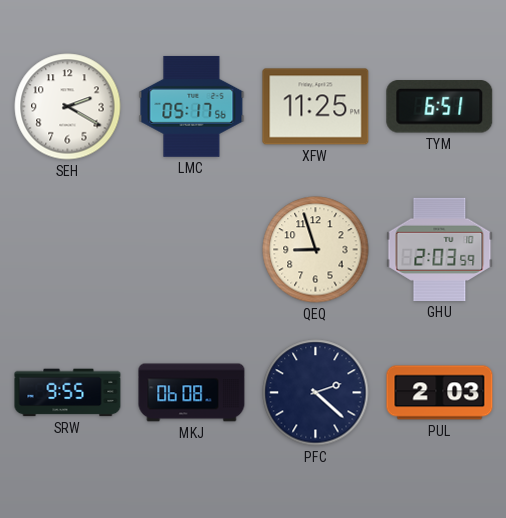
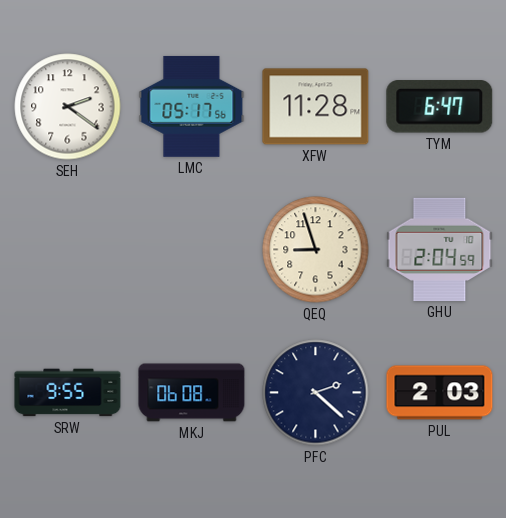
SEH: 2:20 -> 2:21 (68, 107)
XFW: 11:25 -> 11:28 (316, 107)
TYM: 6:51 -> 6:47 (440, 107)
GHU: 2:03 -> 2:04 (440, 249)
